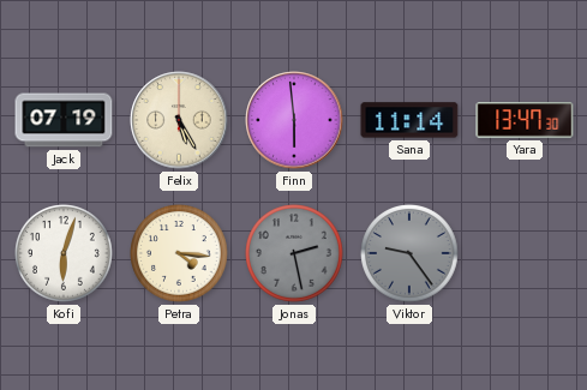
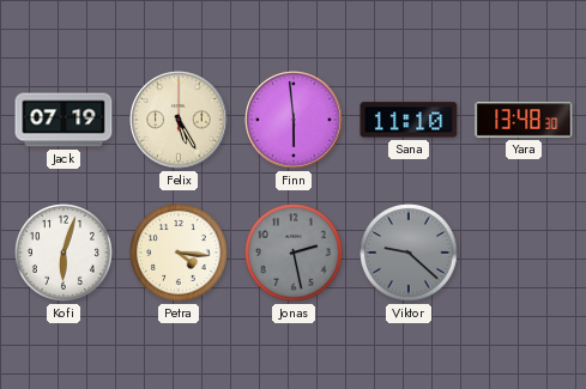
Sana: 11:14 -> 11:10 (409, 120)
Yara: 13:47 -> 13:48 (524, 120)
Viktor: 9:24 -> 9:22 (410, 254)
